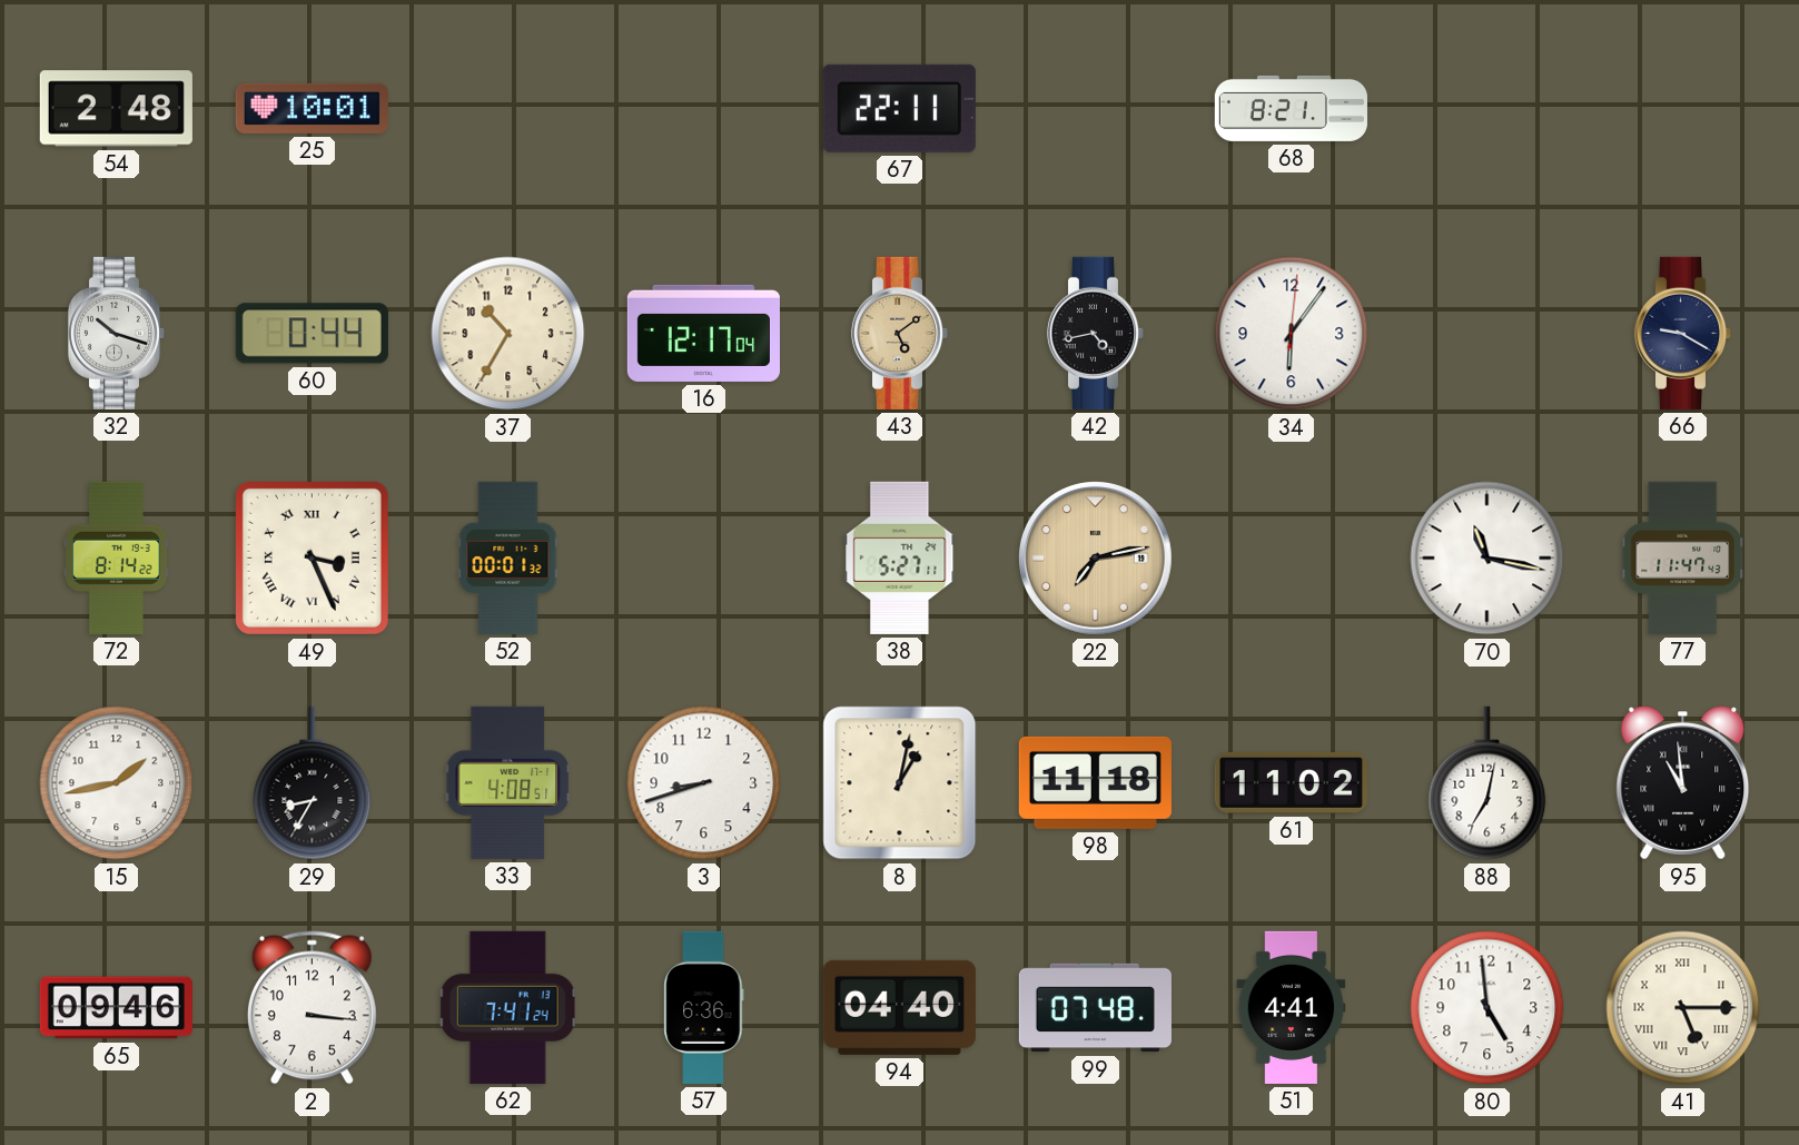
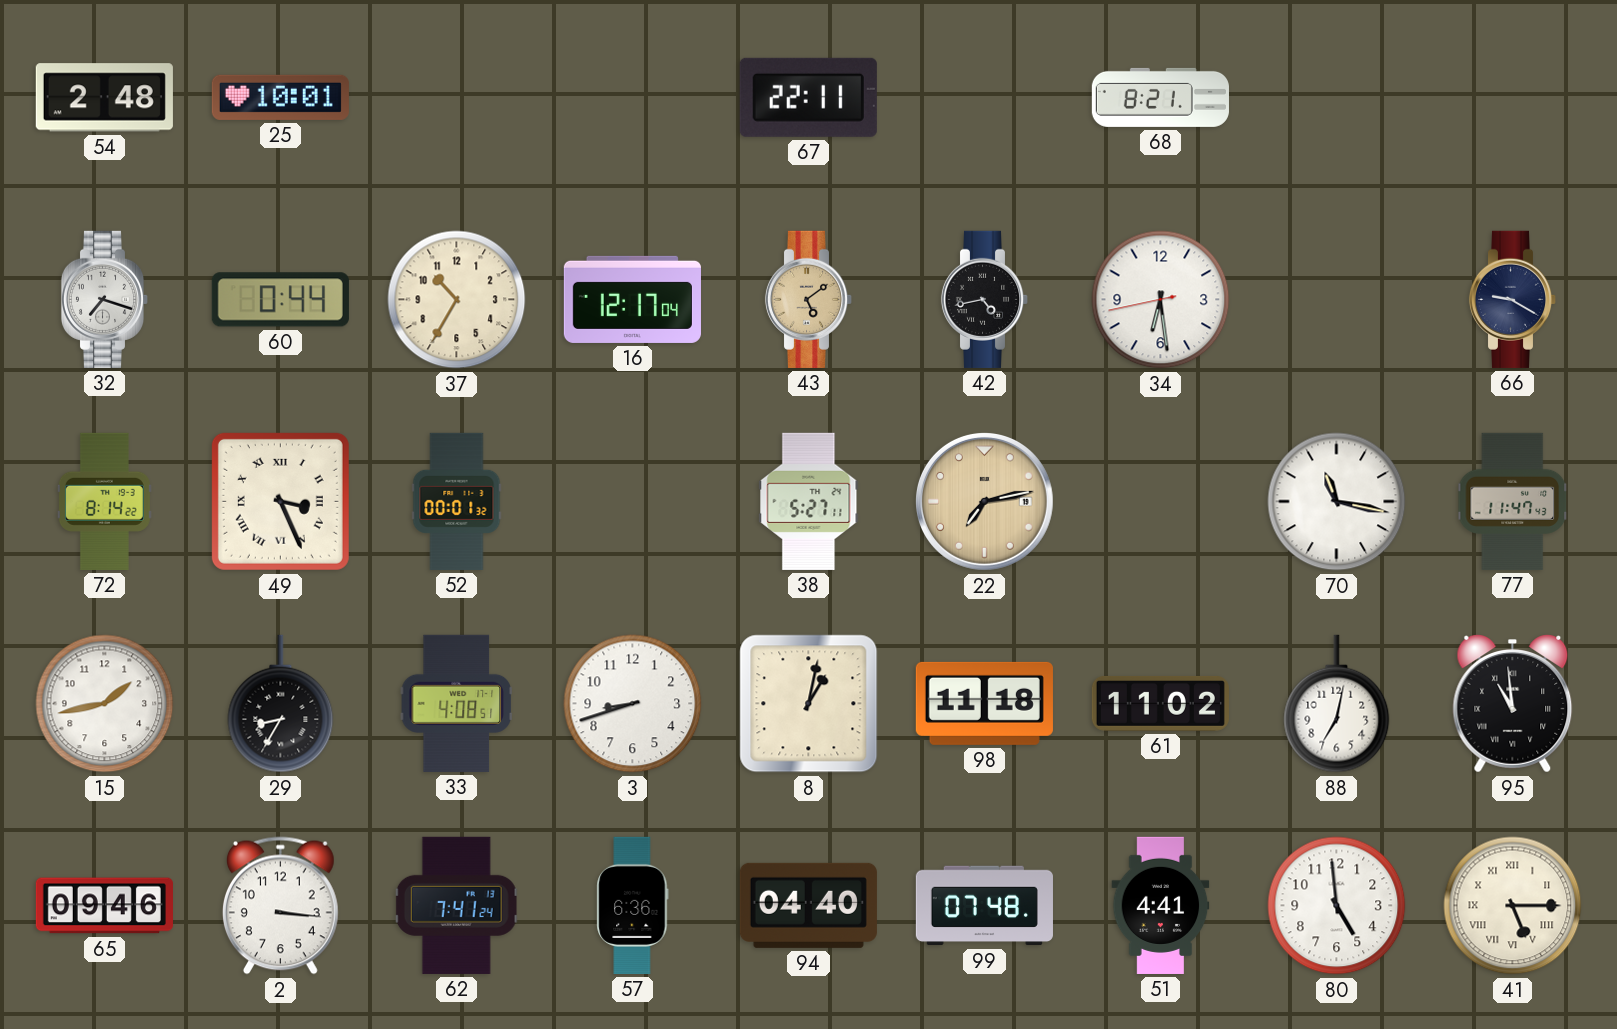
32: 10:18 -> 7:18 (105, 299)
34: 6:06 -> 6:28 (1161, 300)
